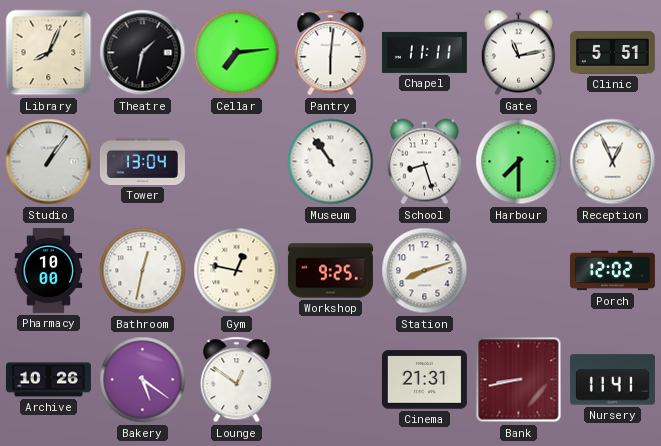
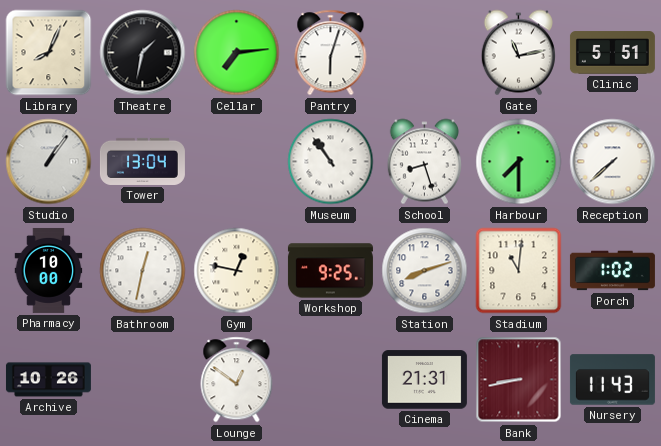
Pantry: 6:01 -> 6:03 (331, 53)
Chapel: 11:11 -> none (424, 52)
Reception: 12:56 -> 7:38 (613, 162)
Stadium: none -> 11:01 (519, 271)
Porch: 12:02 -> 1:02 (612, 271)
Bakery: 5:21 -> none (143, 380)
Nursery: 11:41 -> 11:43 (612, 380)
